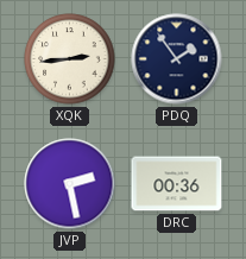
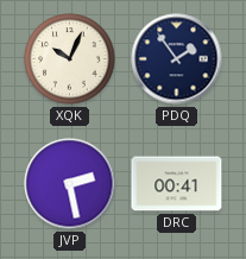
XQK: 2:44 -> 10:04 (70, 59)
DRC: 00:36 -> 00:41 (177, 184)
